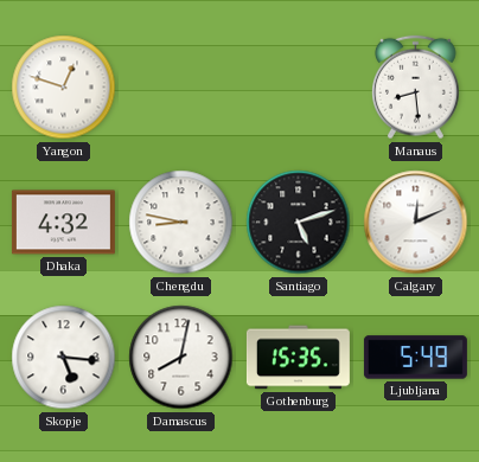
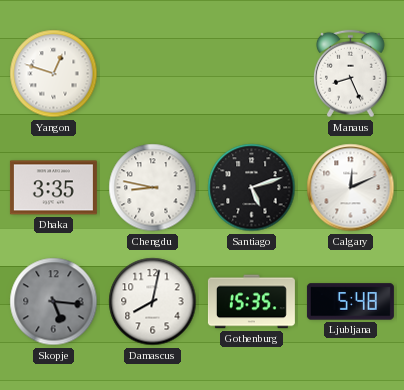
Manaus: 8:29 -> 8:26 (351, 74)
Dhaka: 4:32 -> 3:35 (53, 188)
Skopje dial: white -> grey (54, 302)
Ljubljana: 5:49 -> 5:48 (350, 302)
